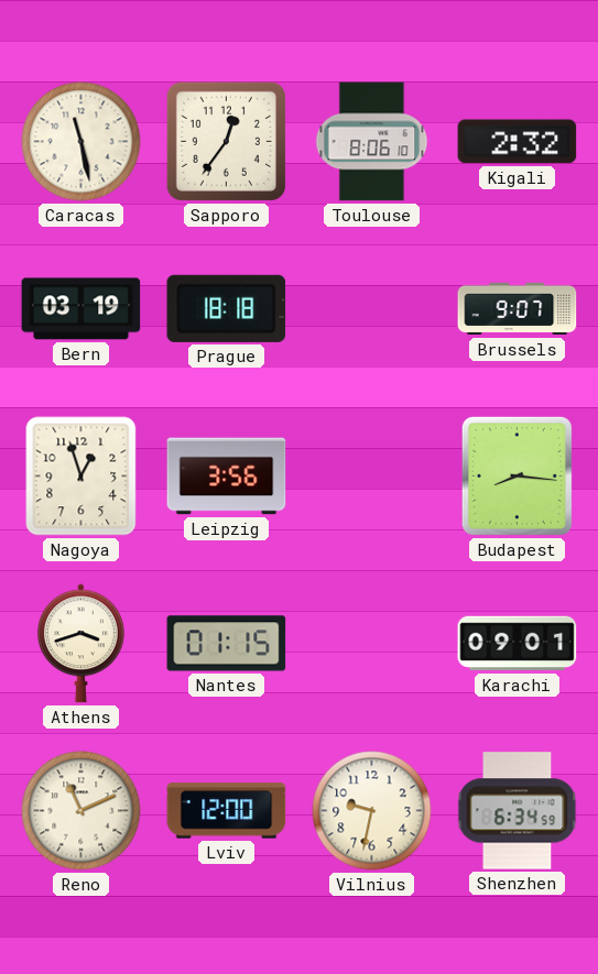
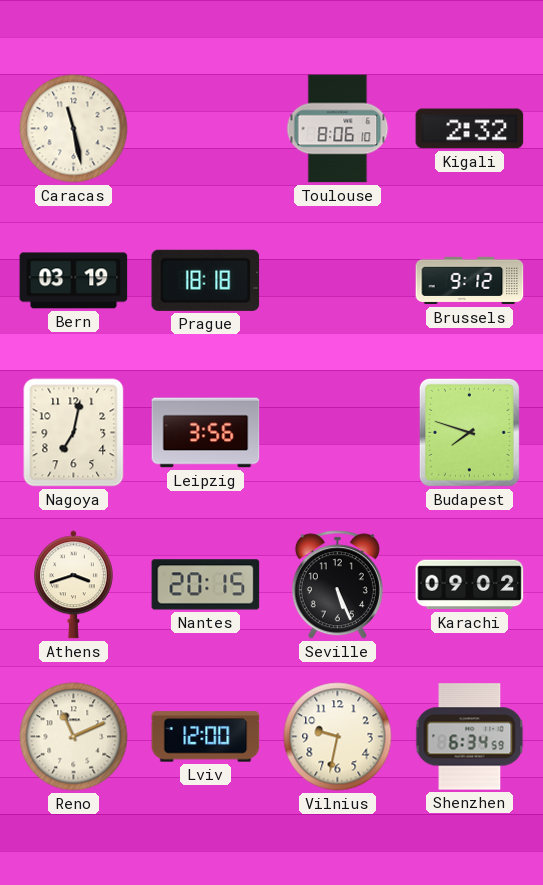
Sapporo: 12:36 -> none (226, 141)
Brussels: 9:07 -> 9:12 (470, 281)
Nagoya: 12:57 -> 7:02 (74, 433)
Budapest: 8:16 -> 7:48 (469, 432)
Nantes: 01:15 -> 20:15 (206, 585)
Seville: none -> 5:26 (337, 585)
Karachi: 09:01 -> 09:02 (470, 585)
